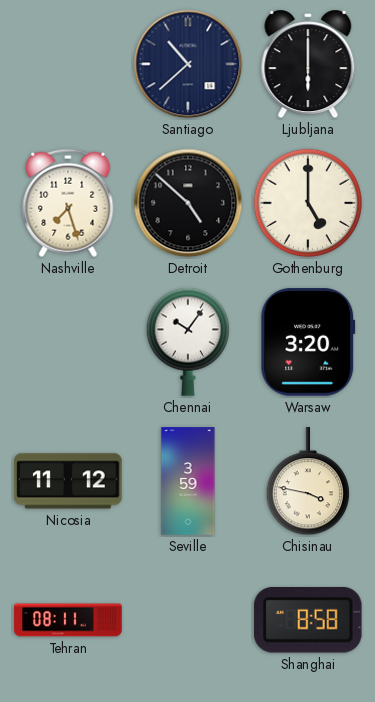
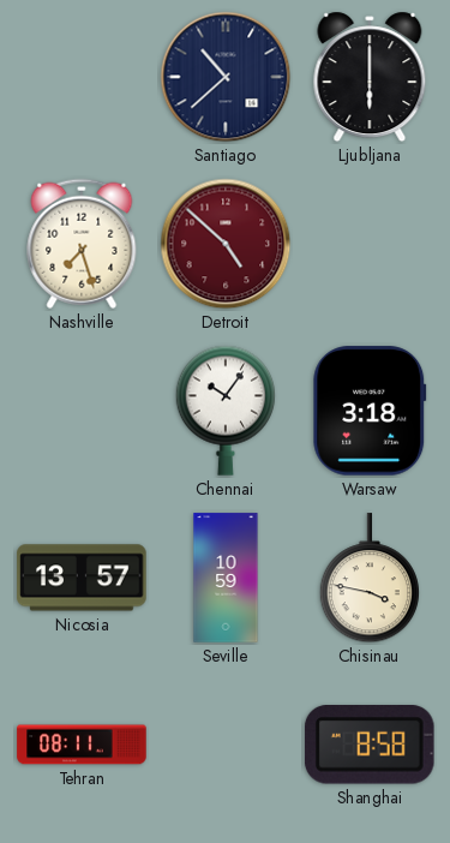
Detroit dial: black -> burgundy (226, 244)
Gothenburg: 5:00 -> none (308, 203)
Warsaw: 3:20 -> 3:18 (370, 411)
Nicosia: 11:12 -> 13:57 (82, 578)
Seville: 3:59 -> 10:59 (226, 578)
